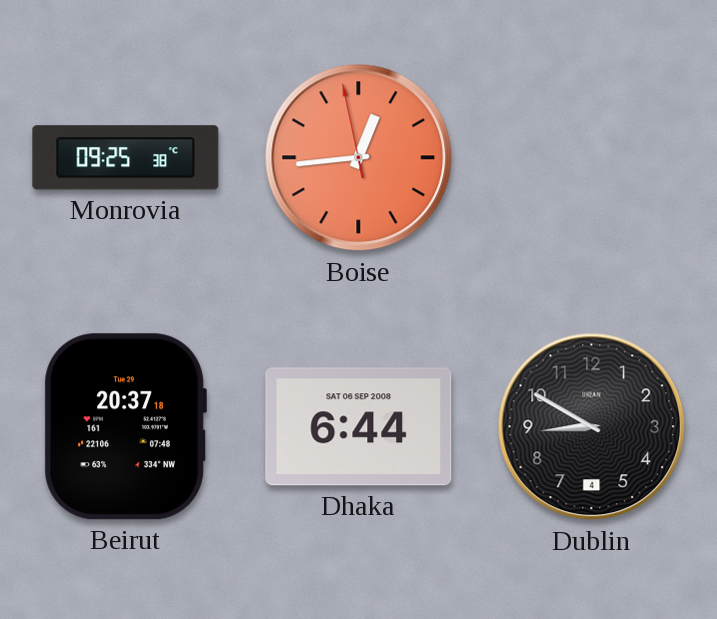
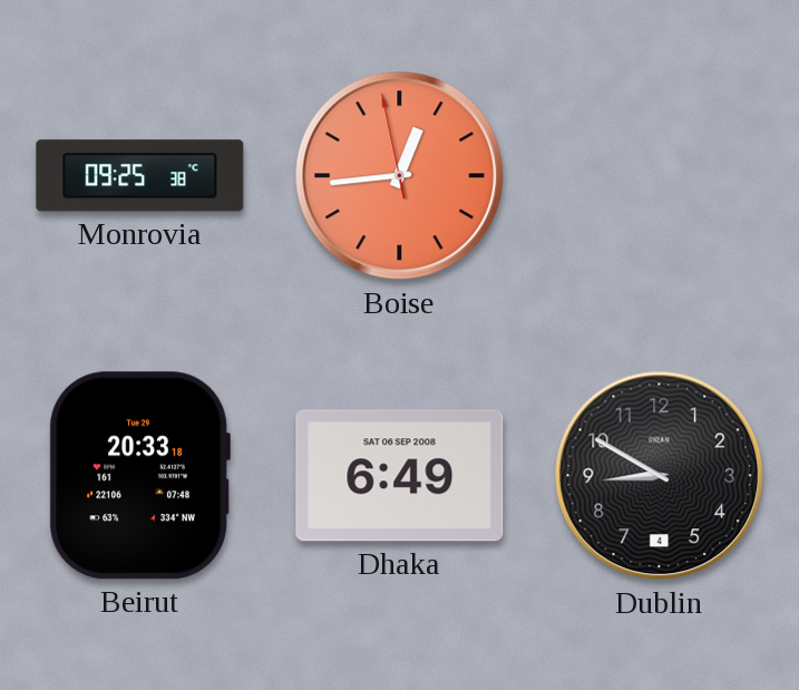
Beirut: 20:37 -> 20:33 (139, 476)
Dhaka: 6:44 -> 6:49 (400, 476)
